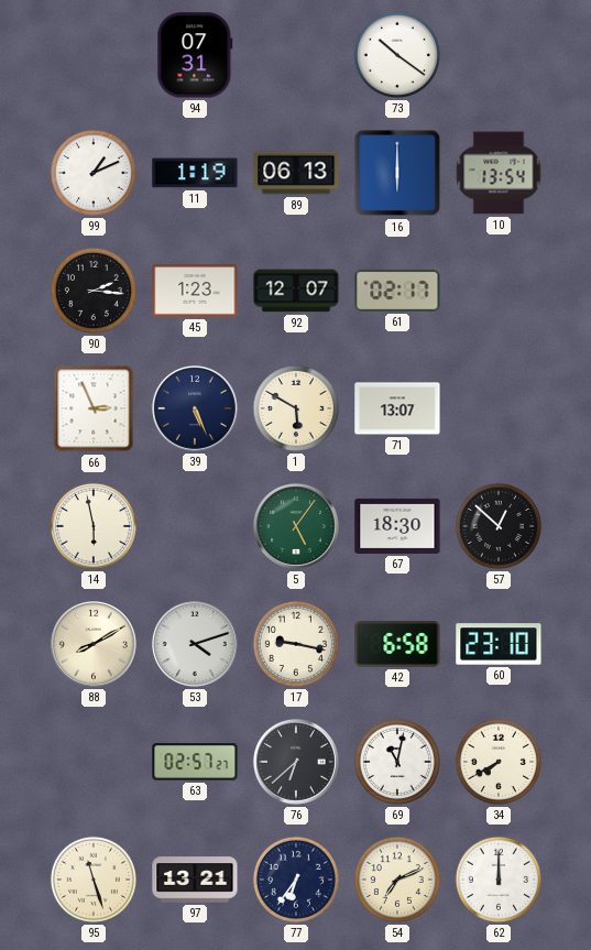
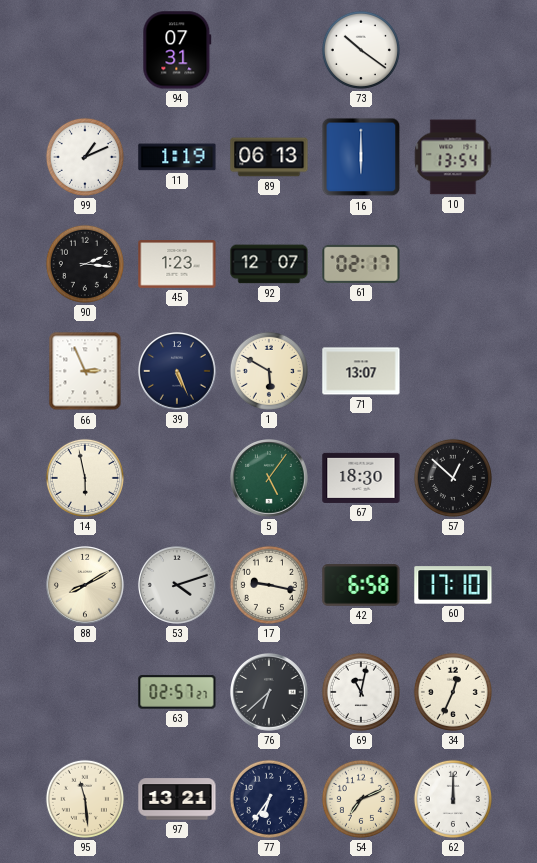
60: 23:10 -> 17:10 (453, 585)
34: 7:40 -> 12:34 (453, 692)
95: 11:27 -> 11:29 (85, 799)
